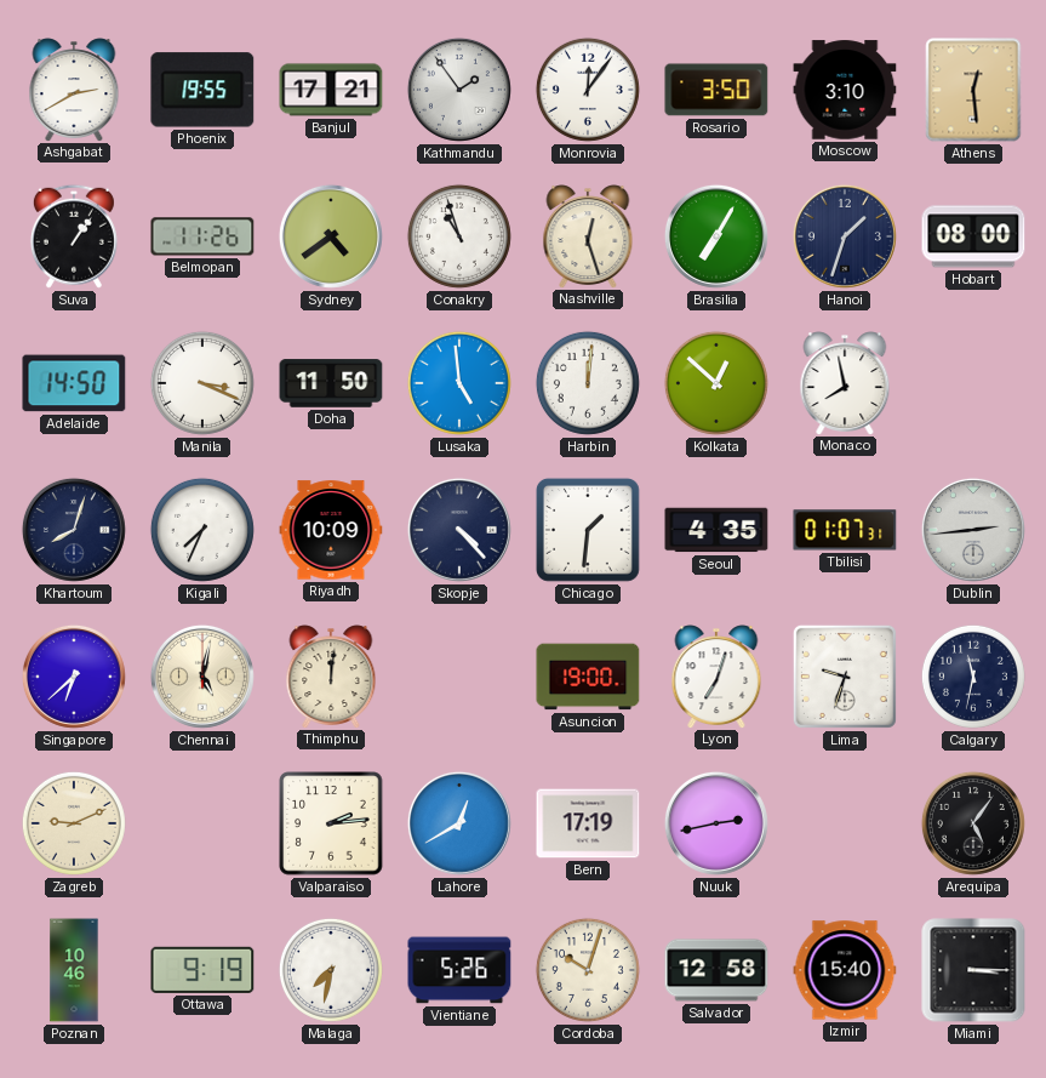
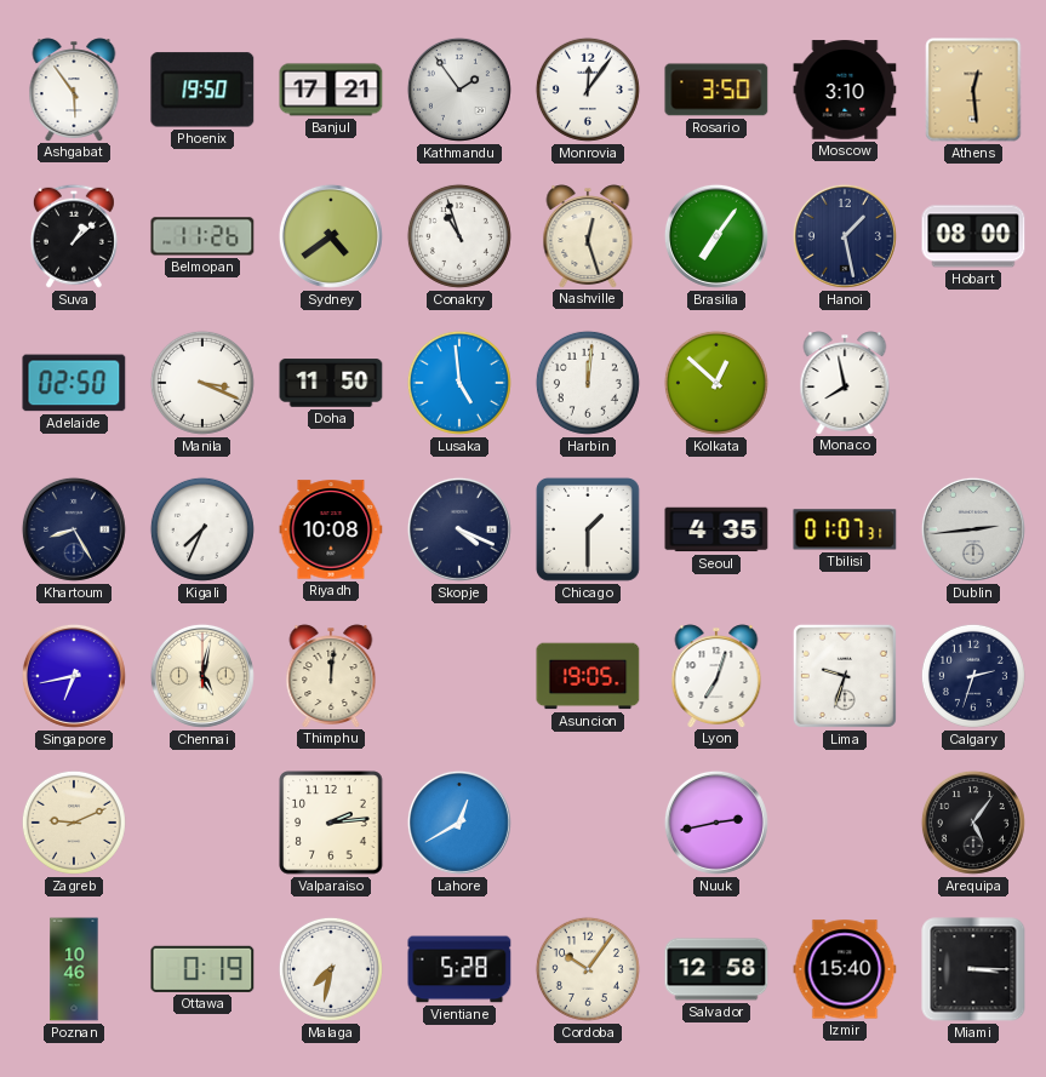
Ashgabat: 2:40 -> 5:54 (74, 90)
Phoenix: 19:55 -> 19:50 (202, 90)
Suva: 1:06 -> 1:08 (74, 236)
Brasilia: 7:05 -> 7:06 (716, 236)
Hanoi: 1:33 -> 1:28 (845, 236)
Adelaide: 14:50 -> 02:50 (74, 383)
Khartoum: 8:03 -> 8:25 (74, 529)
Riyadh: 10:09 -> 10:08 (331, 529)
Skopje: 4:23 -> 4:19 (459, 529)
Chicago: 1:31 -> 1:30 (588, 529)
Singapore: 6:38 -> 6:43 (74, 676)
Asuncion: 19:00 -> 19:05 (588, 676)
Calgary: 11:32 -> 2:33 (973, 676)
Bern: 17:19 -> none (588, 823)
Ottawa: 9:19 -> 0:19 (202, 969)
Vientiane: 5:26 -> 5:28 (459, 969)
Cordoba: 10:03 -> 10:06 (588, 969)
